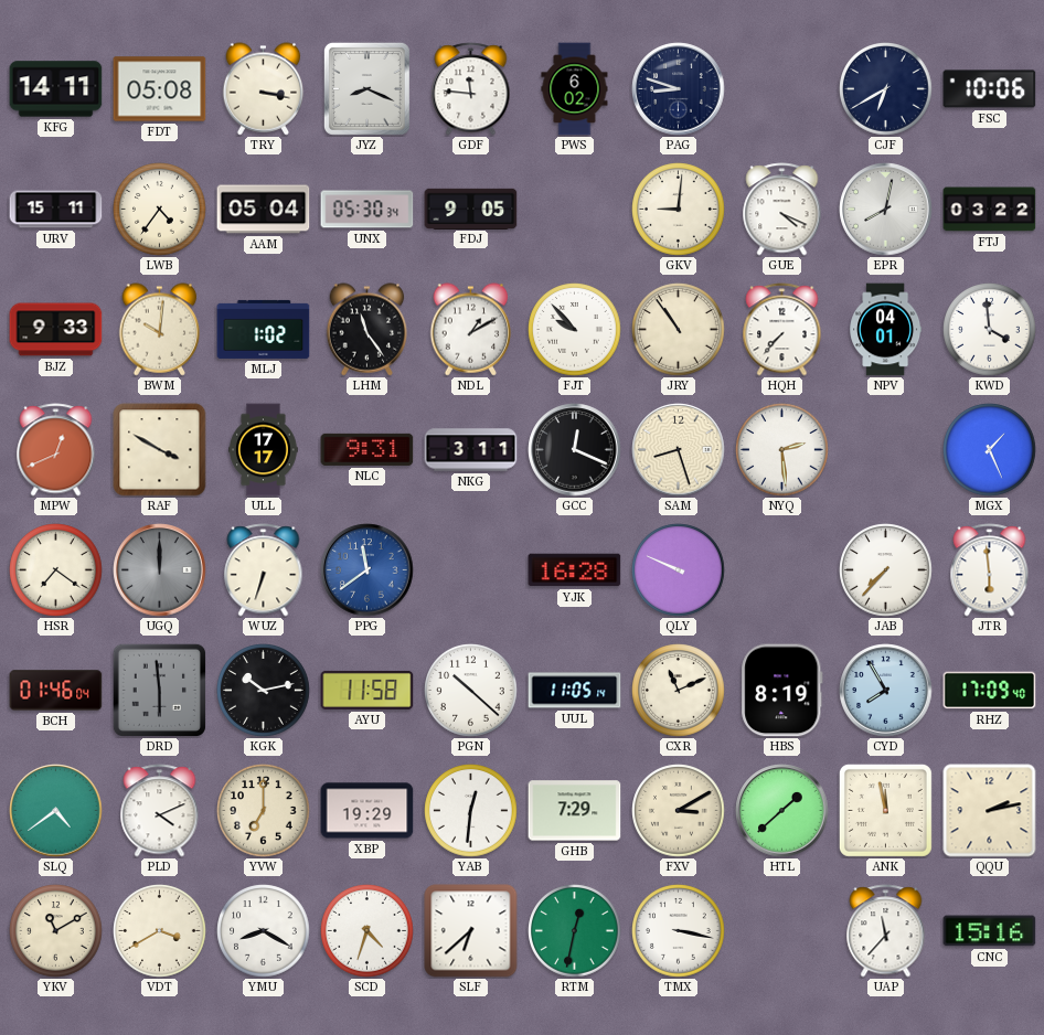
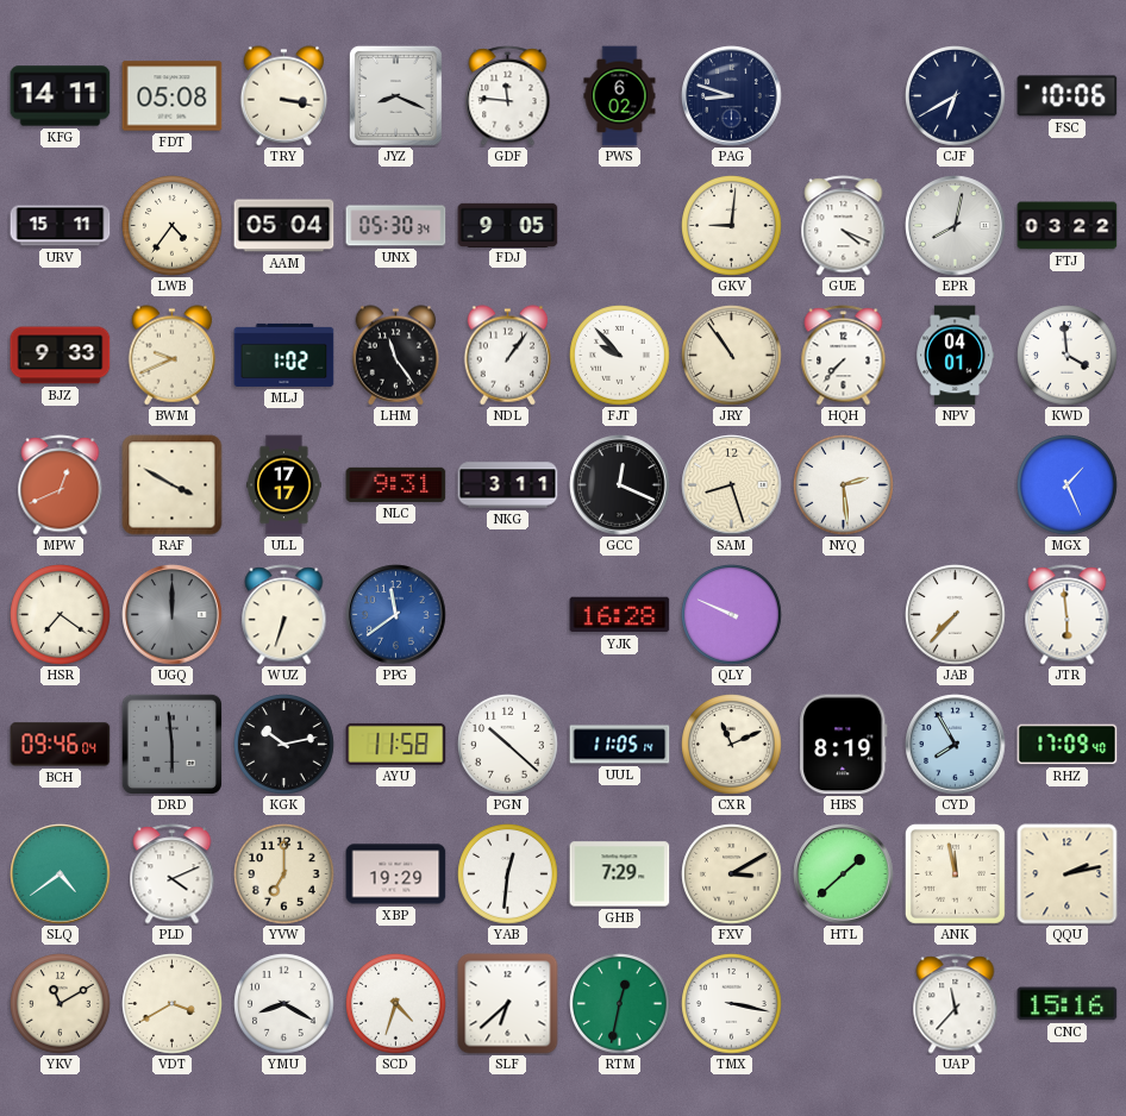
BWM: 10:01 -> 9:41 (173, 356)
NDL: 1:10 -> 1:06 (508, 356)
BCH: 01:46 -> 09:46 (61, 745)
